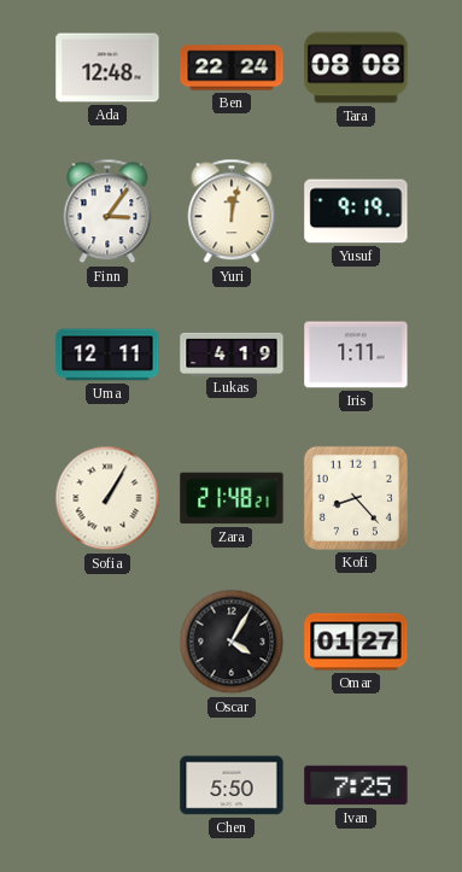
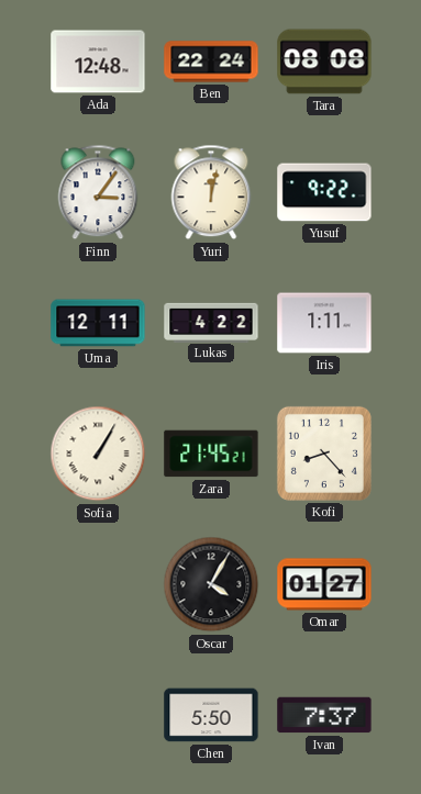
Yusuf: 9:19 -> 9:22 (324, 192)
Lukas: 4:19 -> 4:22 (211, 322)
Zara: 21:48 -> 21:45 (211, 454)
Ivan: 7:25 -> 7:37 (324, 715)
